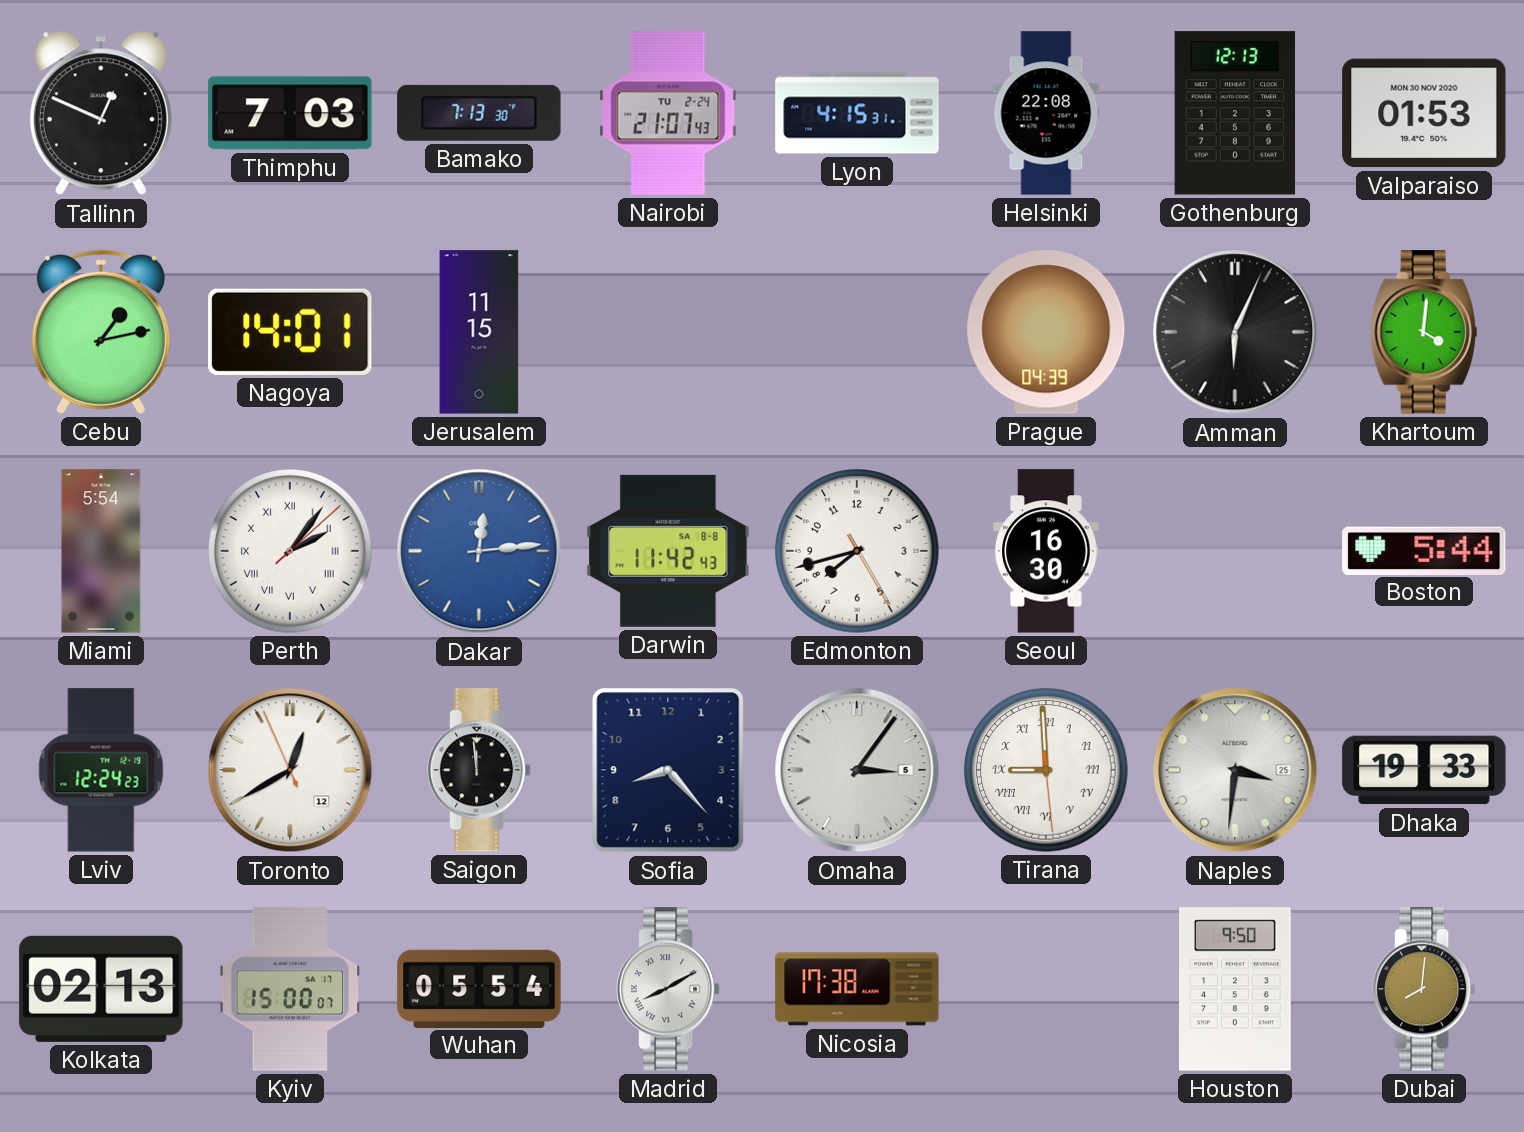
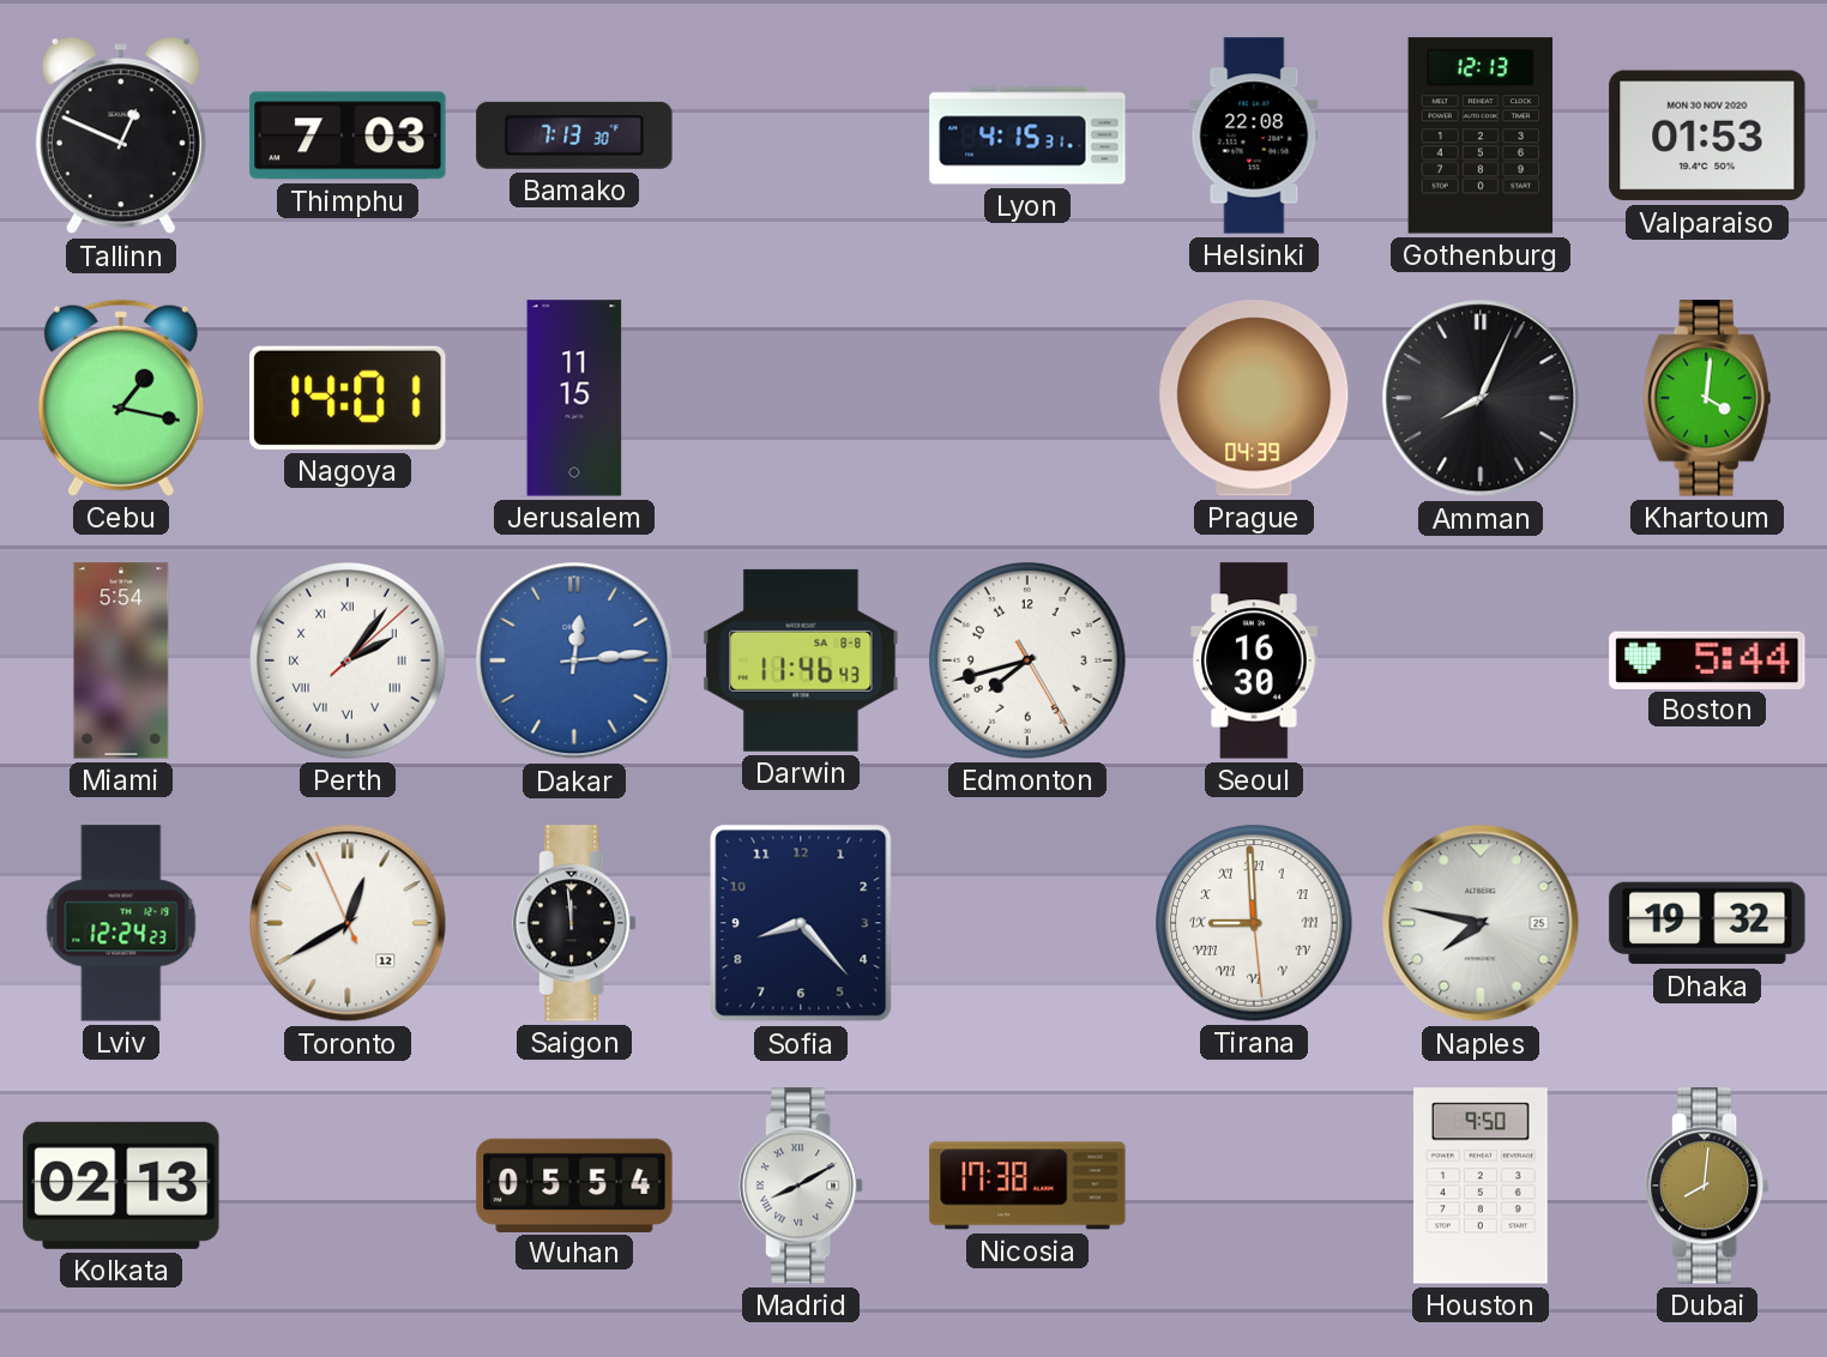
Nairobi: 21:07 -> none (668, 113)
Cebu: 1:13 -> 1:17 (121, 398)
Amman: 6:04 -> 8:04 (1481, 398)
Darwin: 11:42 -> 11:46 (801, 661)
Omaha: 3:06 -> none (857, 770)
Naples: 3:31 -> 7:47 (1481, 923)
Dhaka: 19:33 -> 19:32 (1707, 923)
Kyiv: 15:00 -> none (290, 989)
